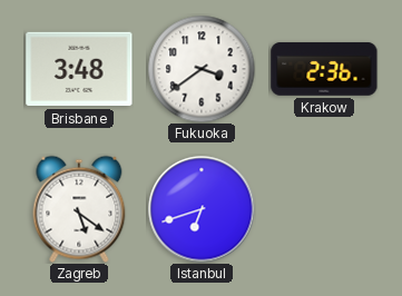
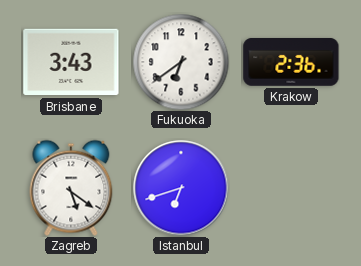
Brisbane: 3:48 -> 3:43 (71, 62)
Fukuoka: 3:39 -> 6:39 (181, 62)
